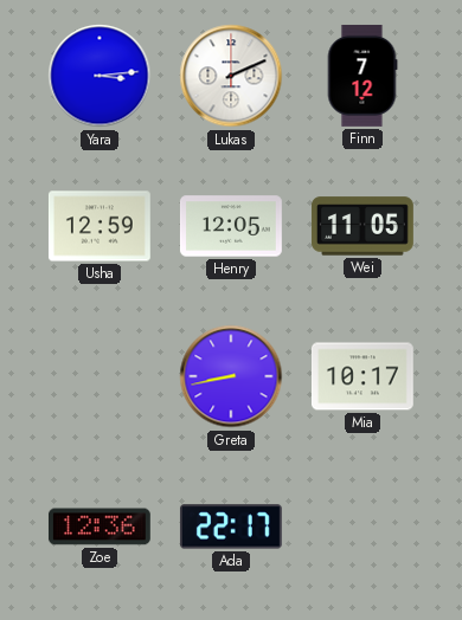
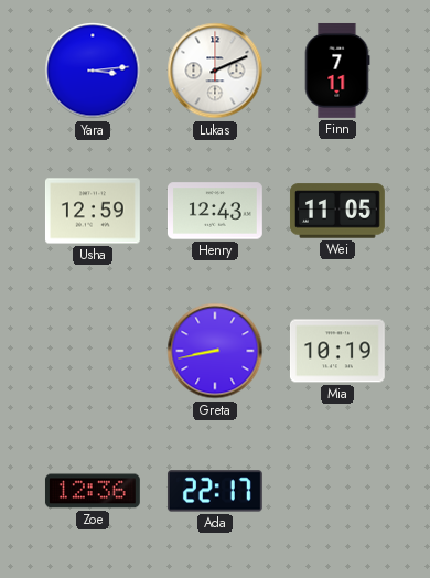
Finn: 7:12 -> 7:11 (337, 71)
Henry: 12:05 -> 12:43 (215, 211)
Mia: 10:17 -> 10:19 (337, 351)
